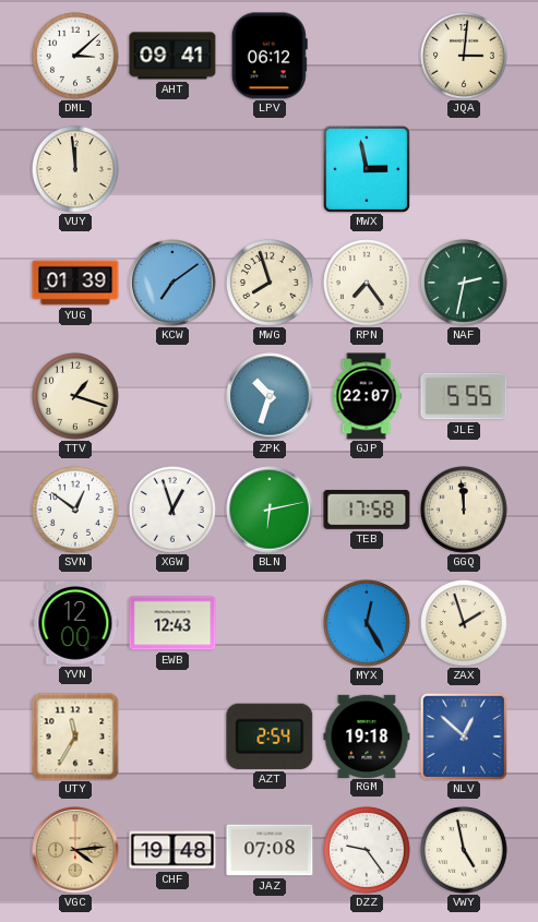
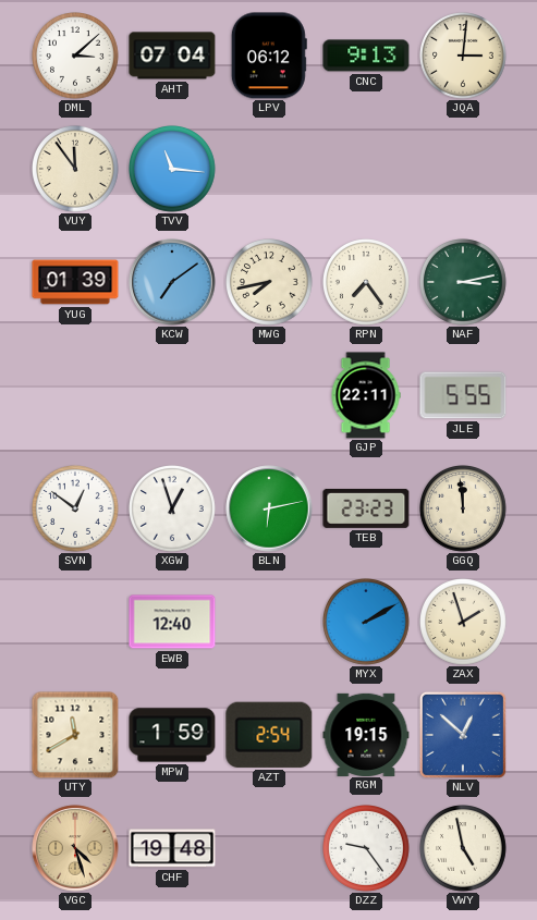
AHT: 09:41 -> 07:04 (172, 56)
CNC: none -> 9:13 (366, 56)
VUY: 11:59 -> 11:54 (76, 170)
TVV: none -> 11:16 (173, 170)
MWX: 2:58 -> none (367, 169)
MWG: 7:57 -> 7:43 (270, 283)
NAF: 2:32 -> 3:13 (464, 283)
TTV: 1:18 -> none (76, 397)
ZPK: 10:33 -> none (270, 396)
GJP: 22:07 -> 22:11 (366, 395)
TEB: 17:58 -> 23:23 (366, 508)
YVN: 12:00 -> none (75, 624)
EWB: 12:43 -> 12:40 (172, 622)
MYX: 12:25 -> 2:10 (367, 623)
UTY: 11:35 -> 11:40 (75, 735)
MPW: none -> 1:59 (172, 735)
RGM: 19:18 -> 19:15 (366, 734)
VGC: 4:14 -> 4:27 (75, 848)
JAZ: 07:08 -> none (270, 850)
